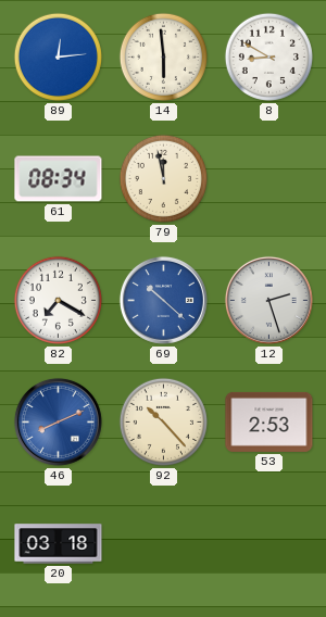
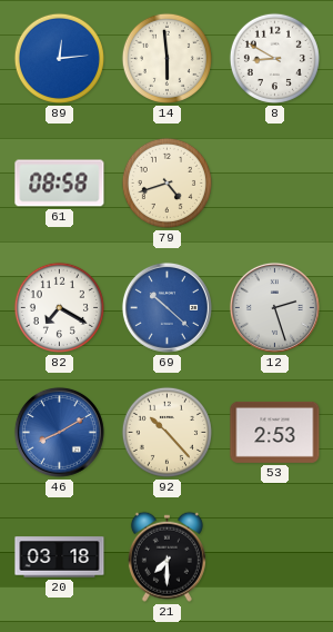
61: 08:34 -> 08:58 (60, 184)
79: 11:58 -> 4:42 (167, 182)
46: 8:11 -> 8:10 (59, 432)
21: none -> 7:30 (167, 556)
